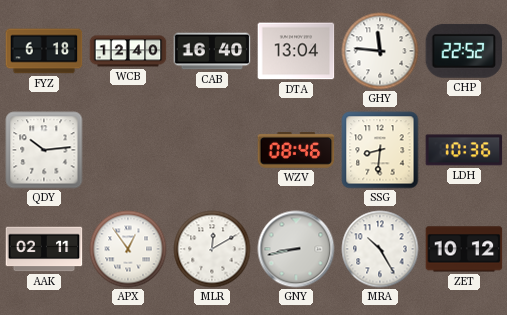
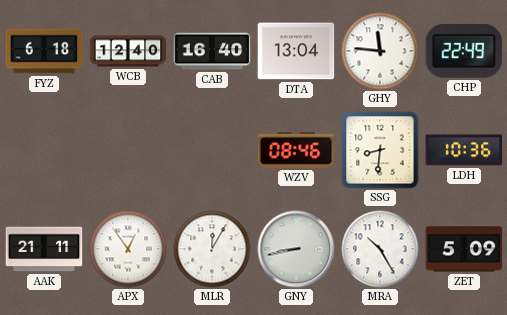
CHP: 22:52 -> 22:49 (464, 51)
QDY: 10:14 -> none (44, 150)
AAK: 02:11 -> 21:11 (44, 249)
MLR: 12:10 -> 12:05 (212, 249)
ZET: 10:12 -> 5:09 (464, 249)
